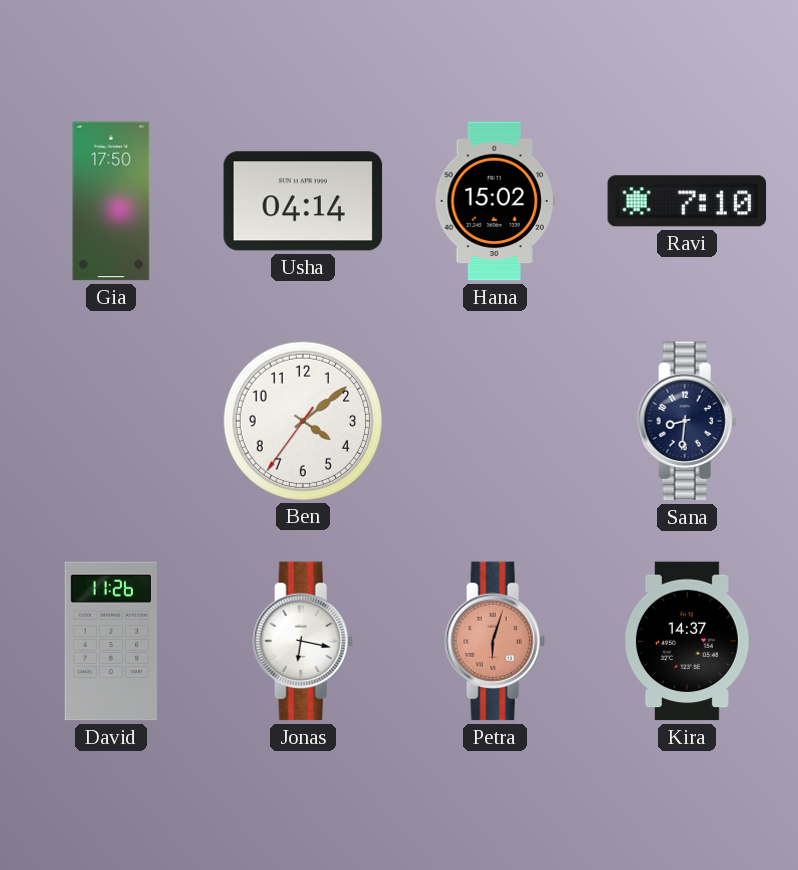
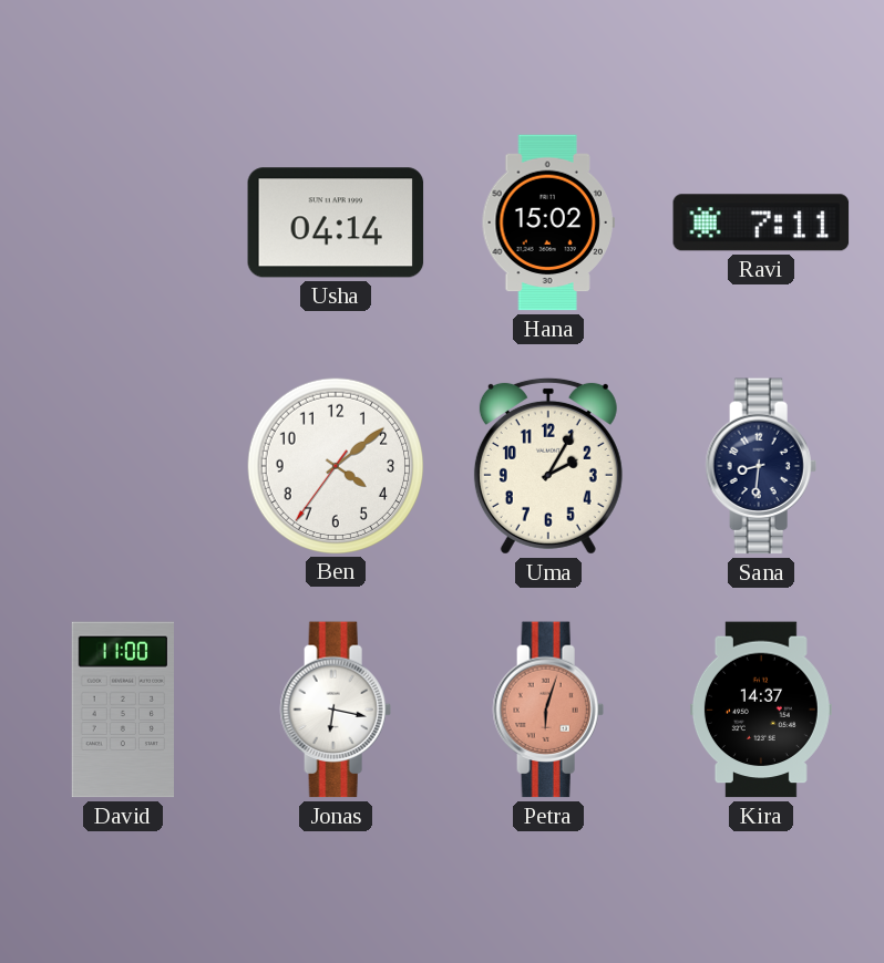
Gia: 17:50 -> none (111, 201)
Ravi: 7:10 -> 7:11 (761, 222)
Uma: none -> 2:05 (548, 466)
David: 11:26 -> 11:00 (122, 710)
